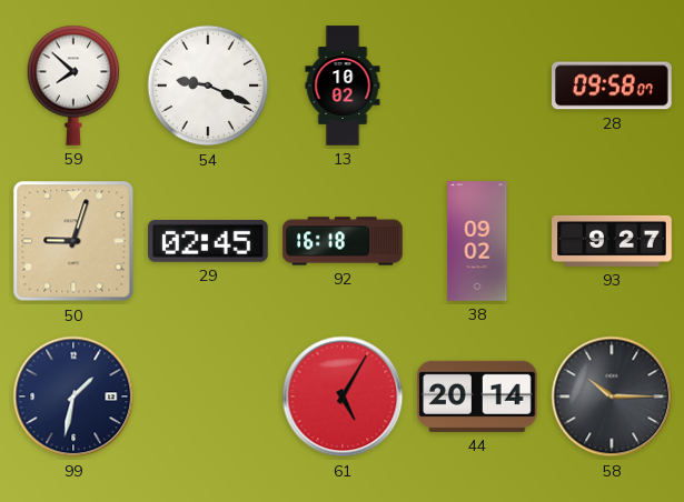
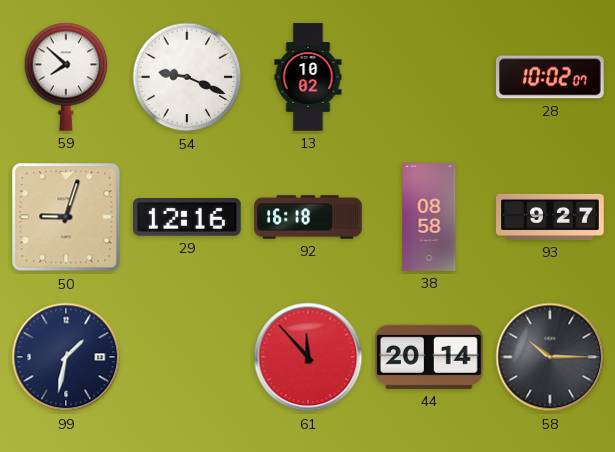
28: 09:58 -> 10:02 (551, 77)
29: 02:45 -> 12:16 (188, 218)
38: 09:02 -> 08:58 (429, 217)
61: 5:05 -> 11:53 (308, 357)
